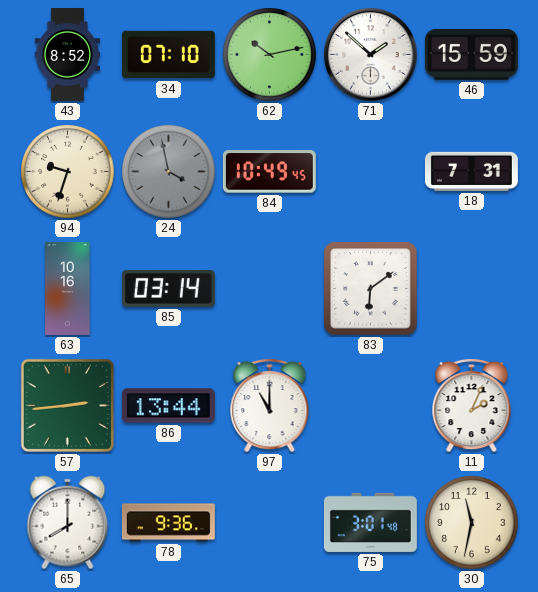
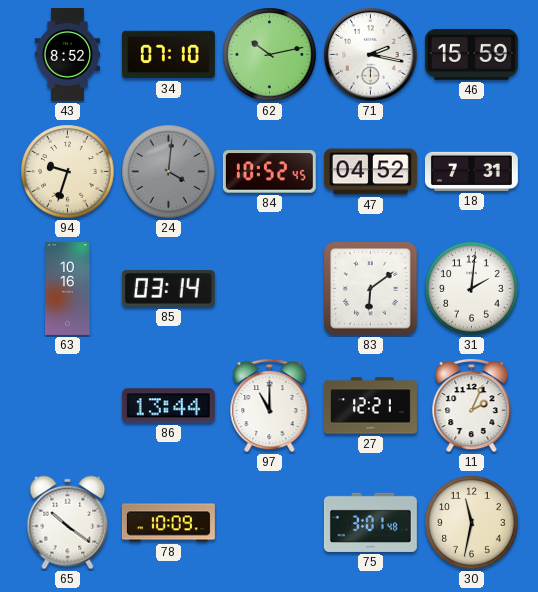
71: 1:52 -> 2:17 (371, 55)
24: 3:58 -> 4:01 (169, 172)
84: 10:49 -> 10:52 (269, 172)
47: none -> 04:52 (370, 172)
31: none -> 2:01 (472, 289)
57: 2:44 -> none (67, 405)
27: none -> 12:21 (370, 406)
65: 8:00 -> 10:21 (68, 523)
78: 9:36 -> 10:09 (168, 523)
